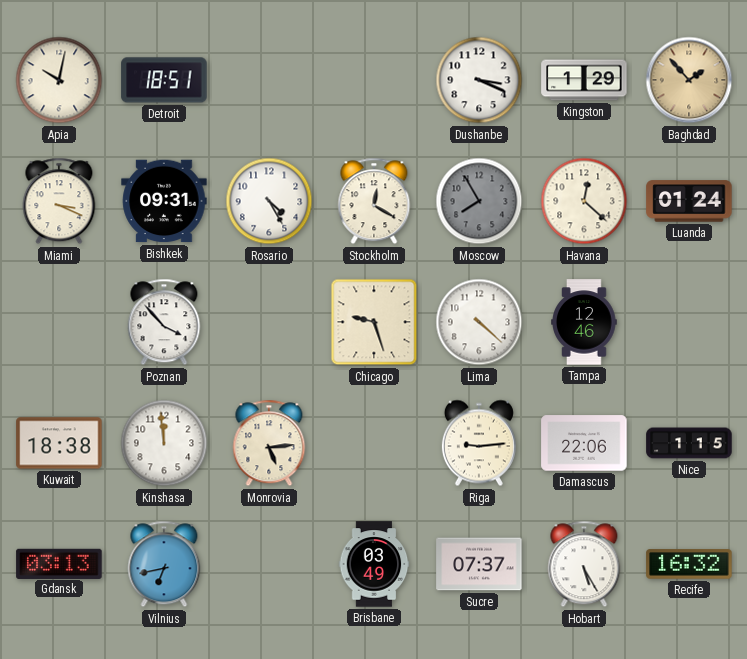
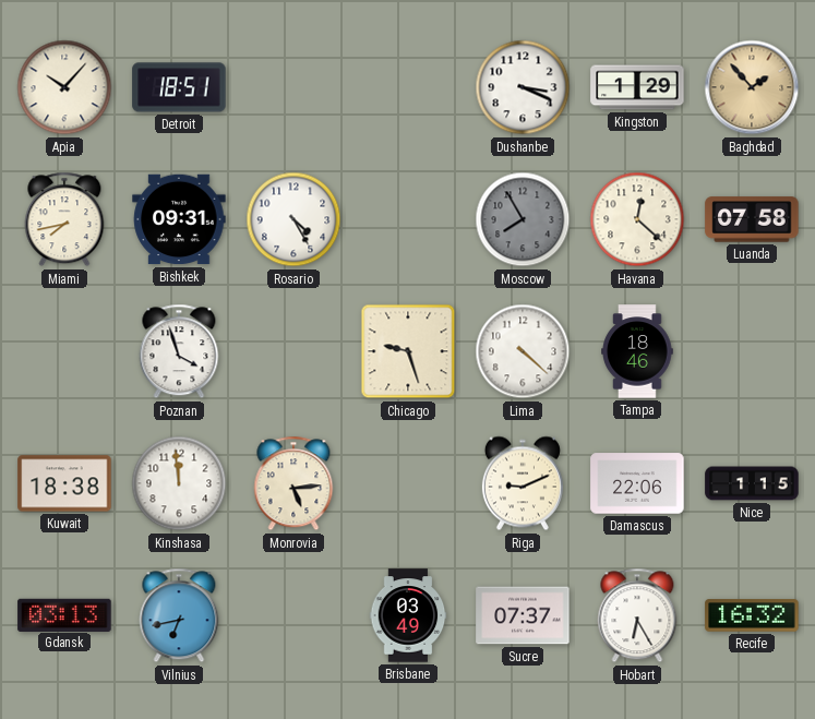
Apia: 10:02 -> 10:07 (64, 87)
Miami: 3:19 -> 7:43 (64, 219)
Stockholm: 12:20 -> none (374, 201)
Luanda: 01:24 -> 07:58 (752, 219)
Poznan: 3:53 -> 3:57 (179, 351)
Tampa: 12:46 -> 18:46 (637, 351)
Riga: 9:14 -> 9:11 (523, 483)
Hobart: 5:25 -> 6:25 (637, 615)
